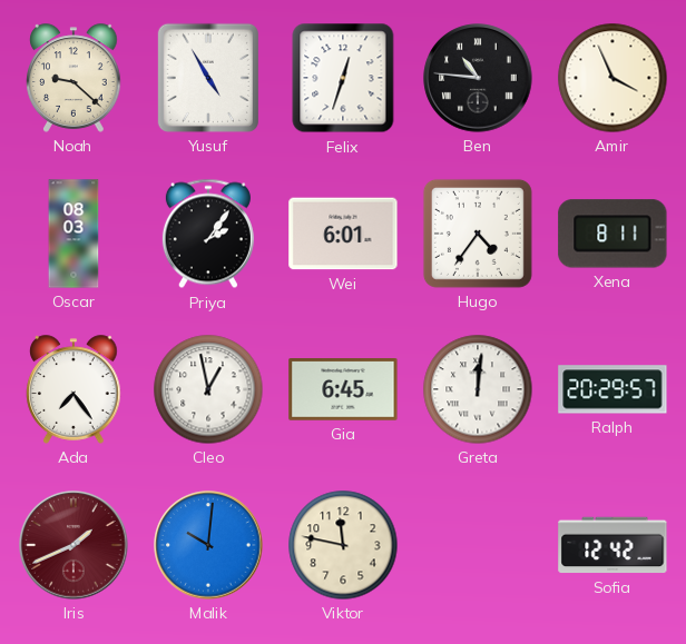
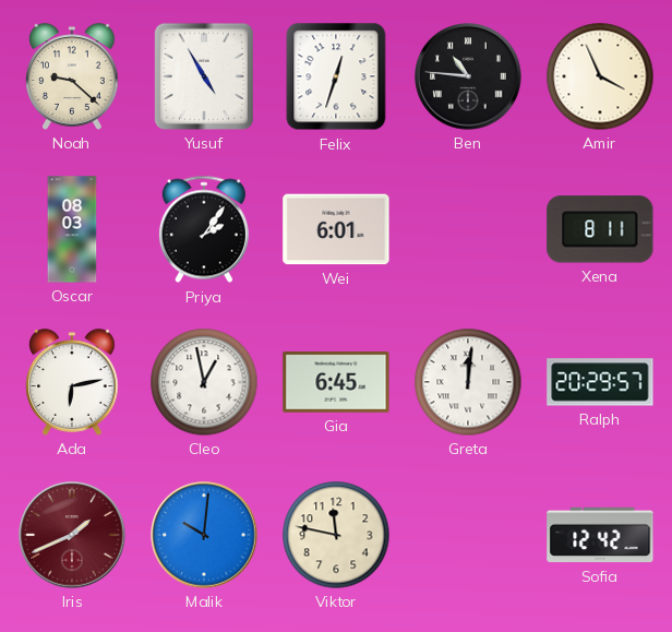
Hugo: 4:36 -> none (478, 234)
Ada: 7:24 -> 6:13 (72, 382)
